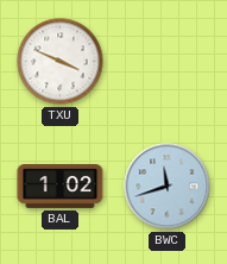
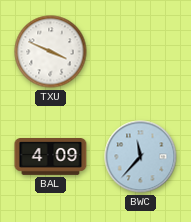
BAL: 1:02 -> 4:09 (51, 157)
BWC: 11:42 -> 11:37 (141, 157)
